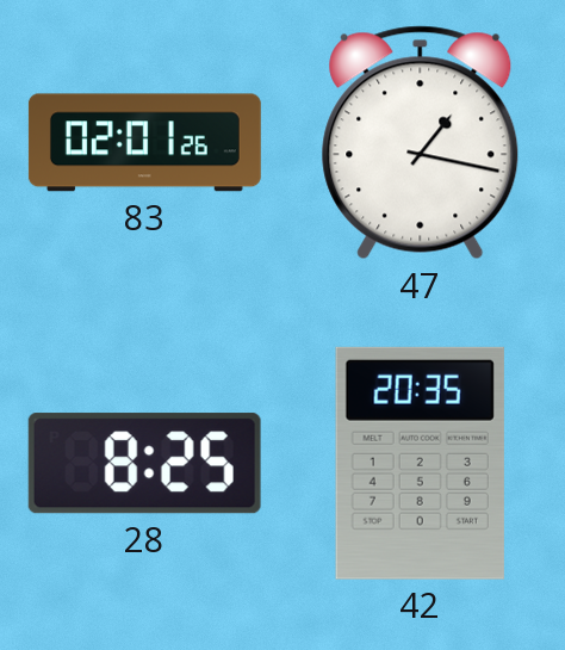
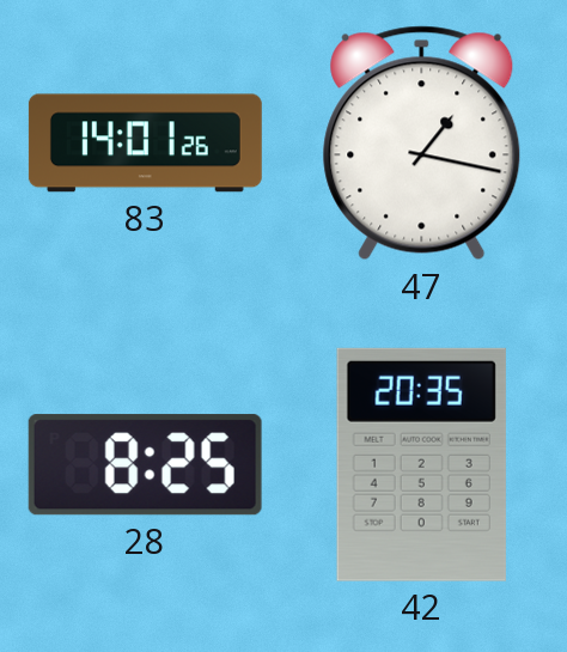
83: 02:01 -> 14:01 (145, 144)
